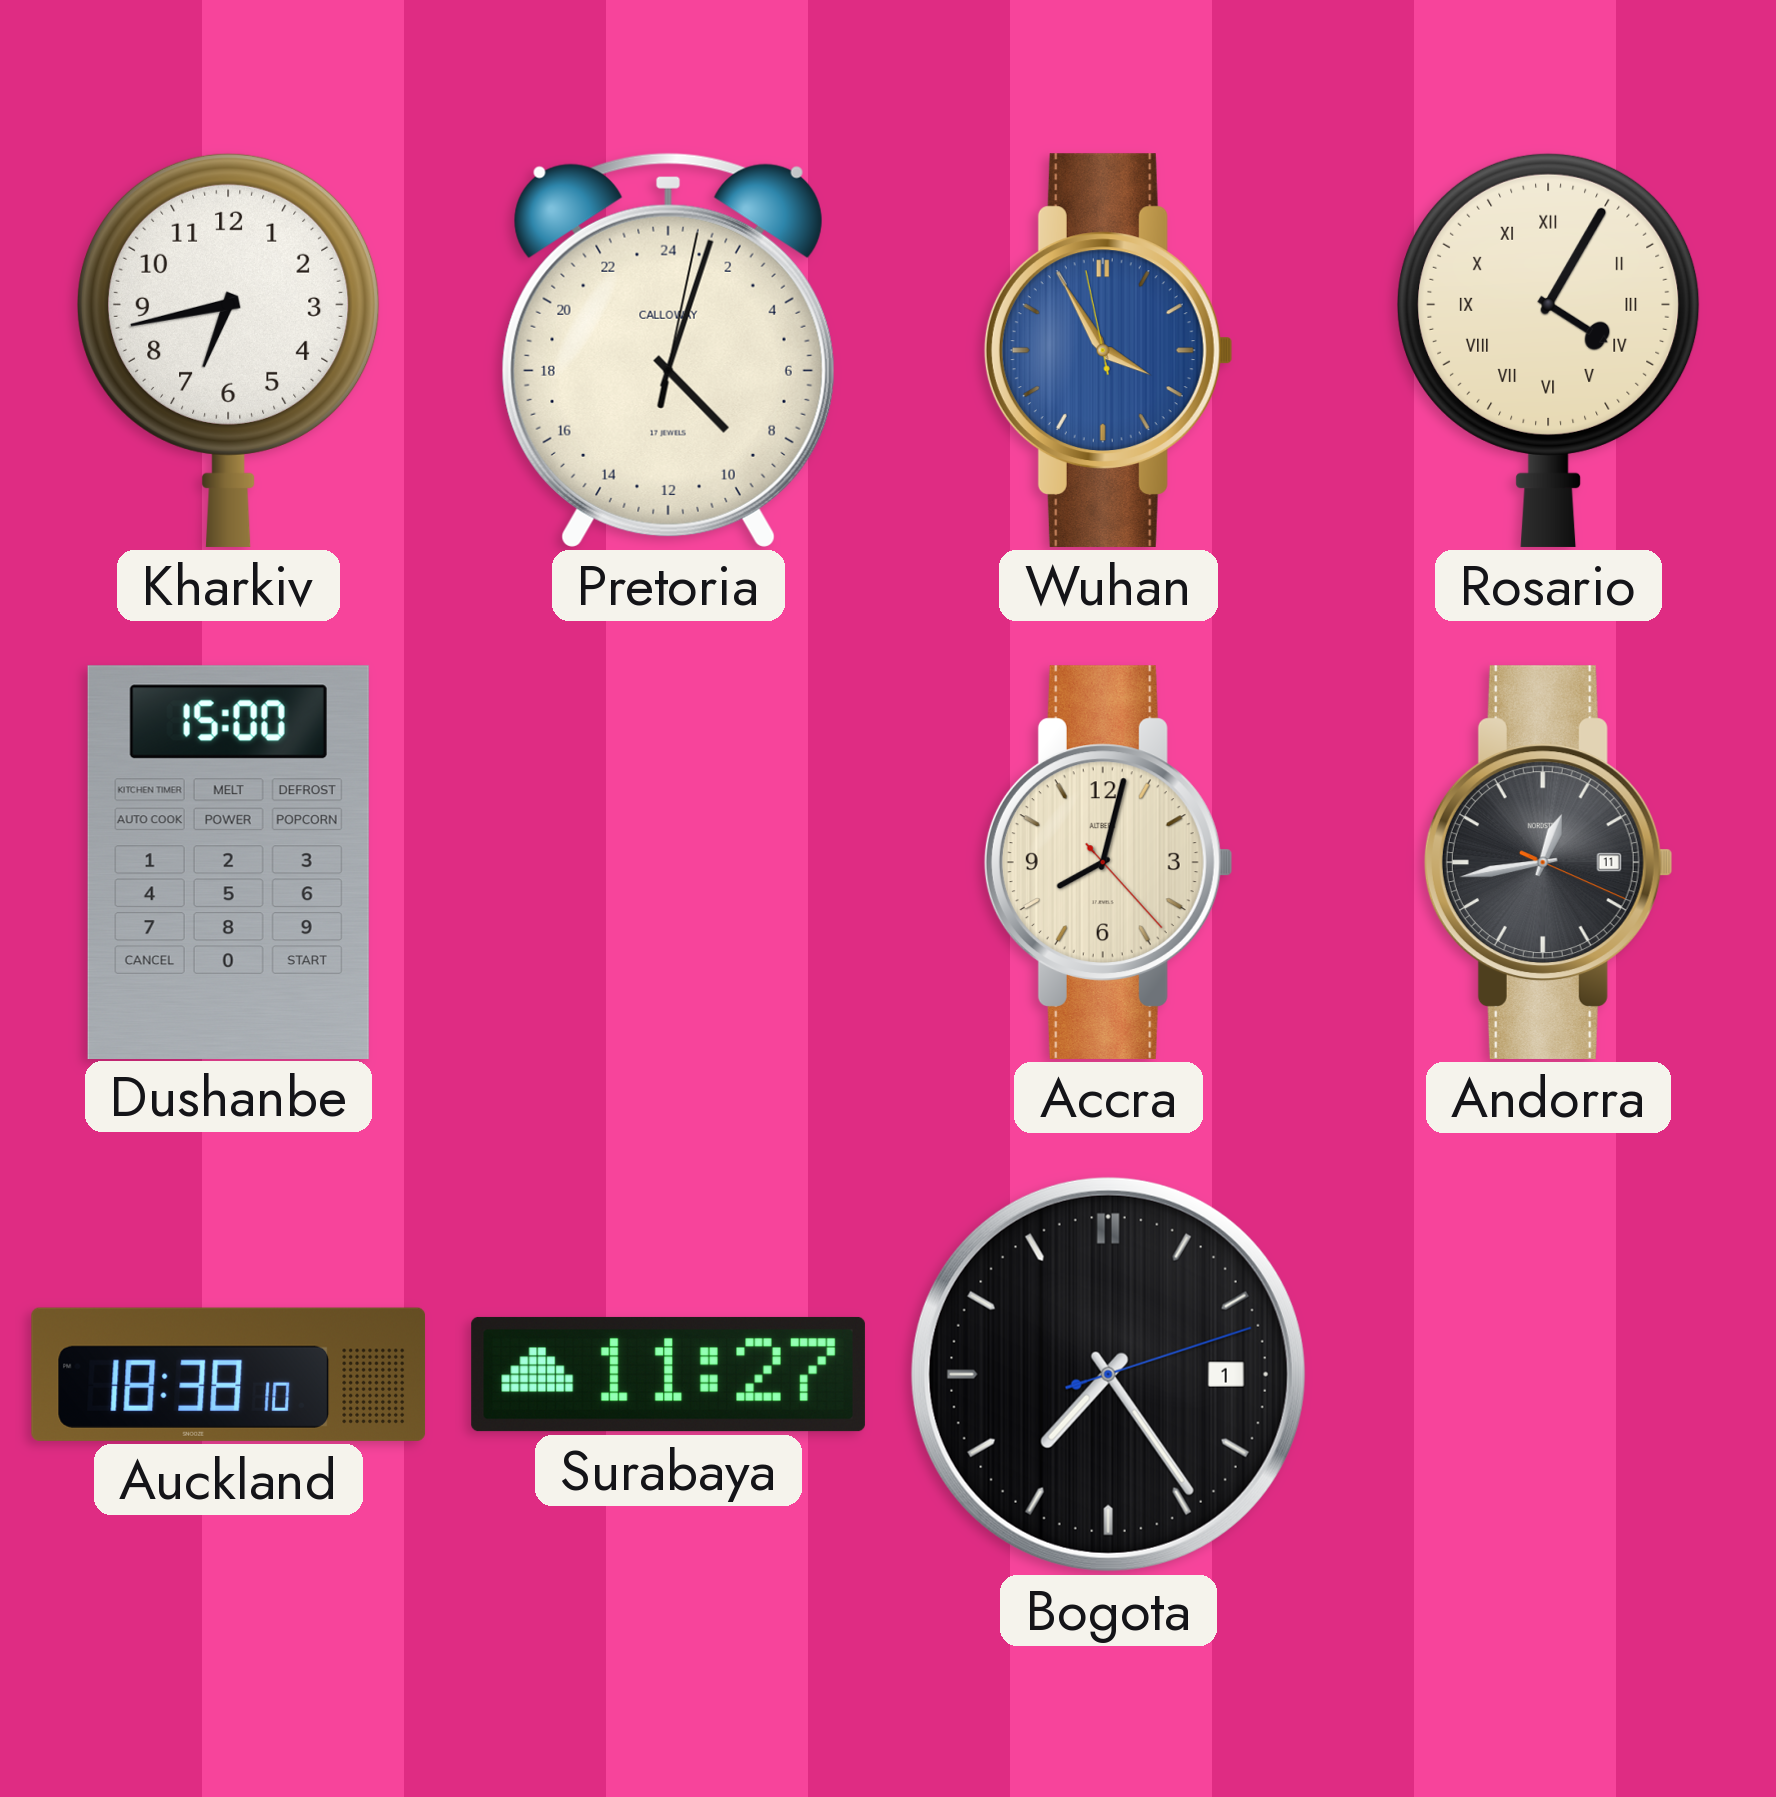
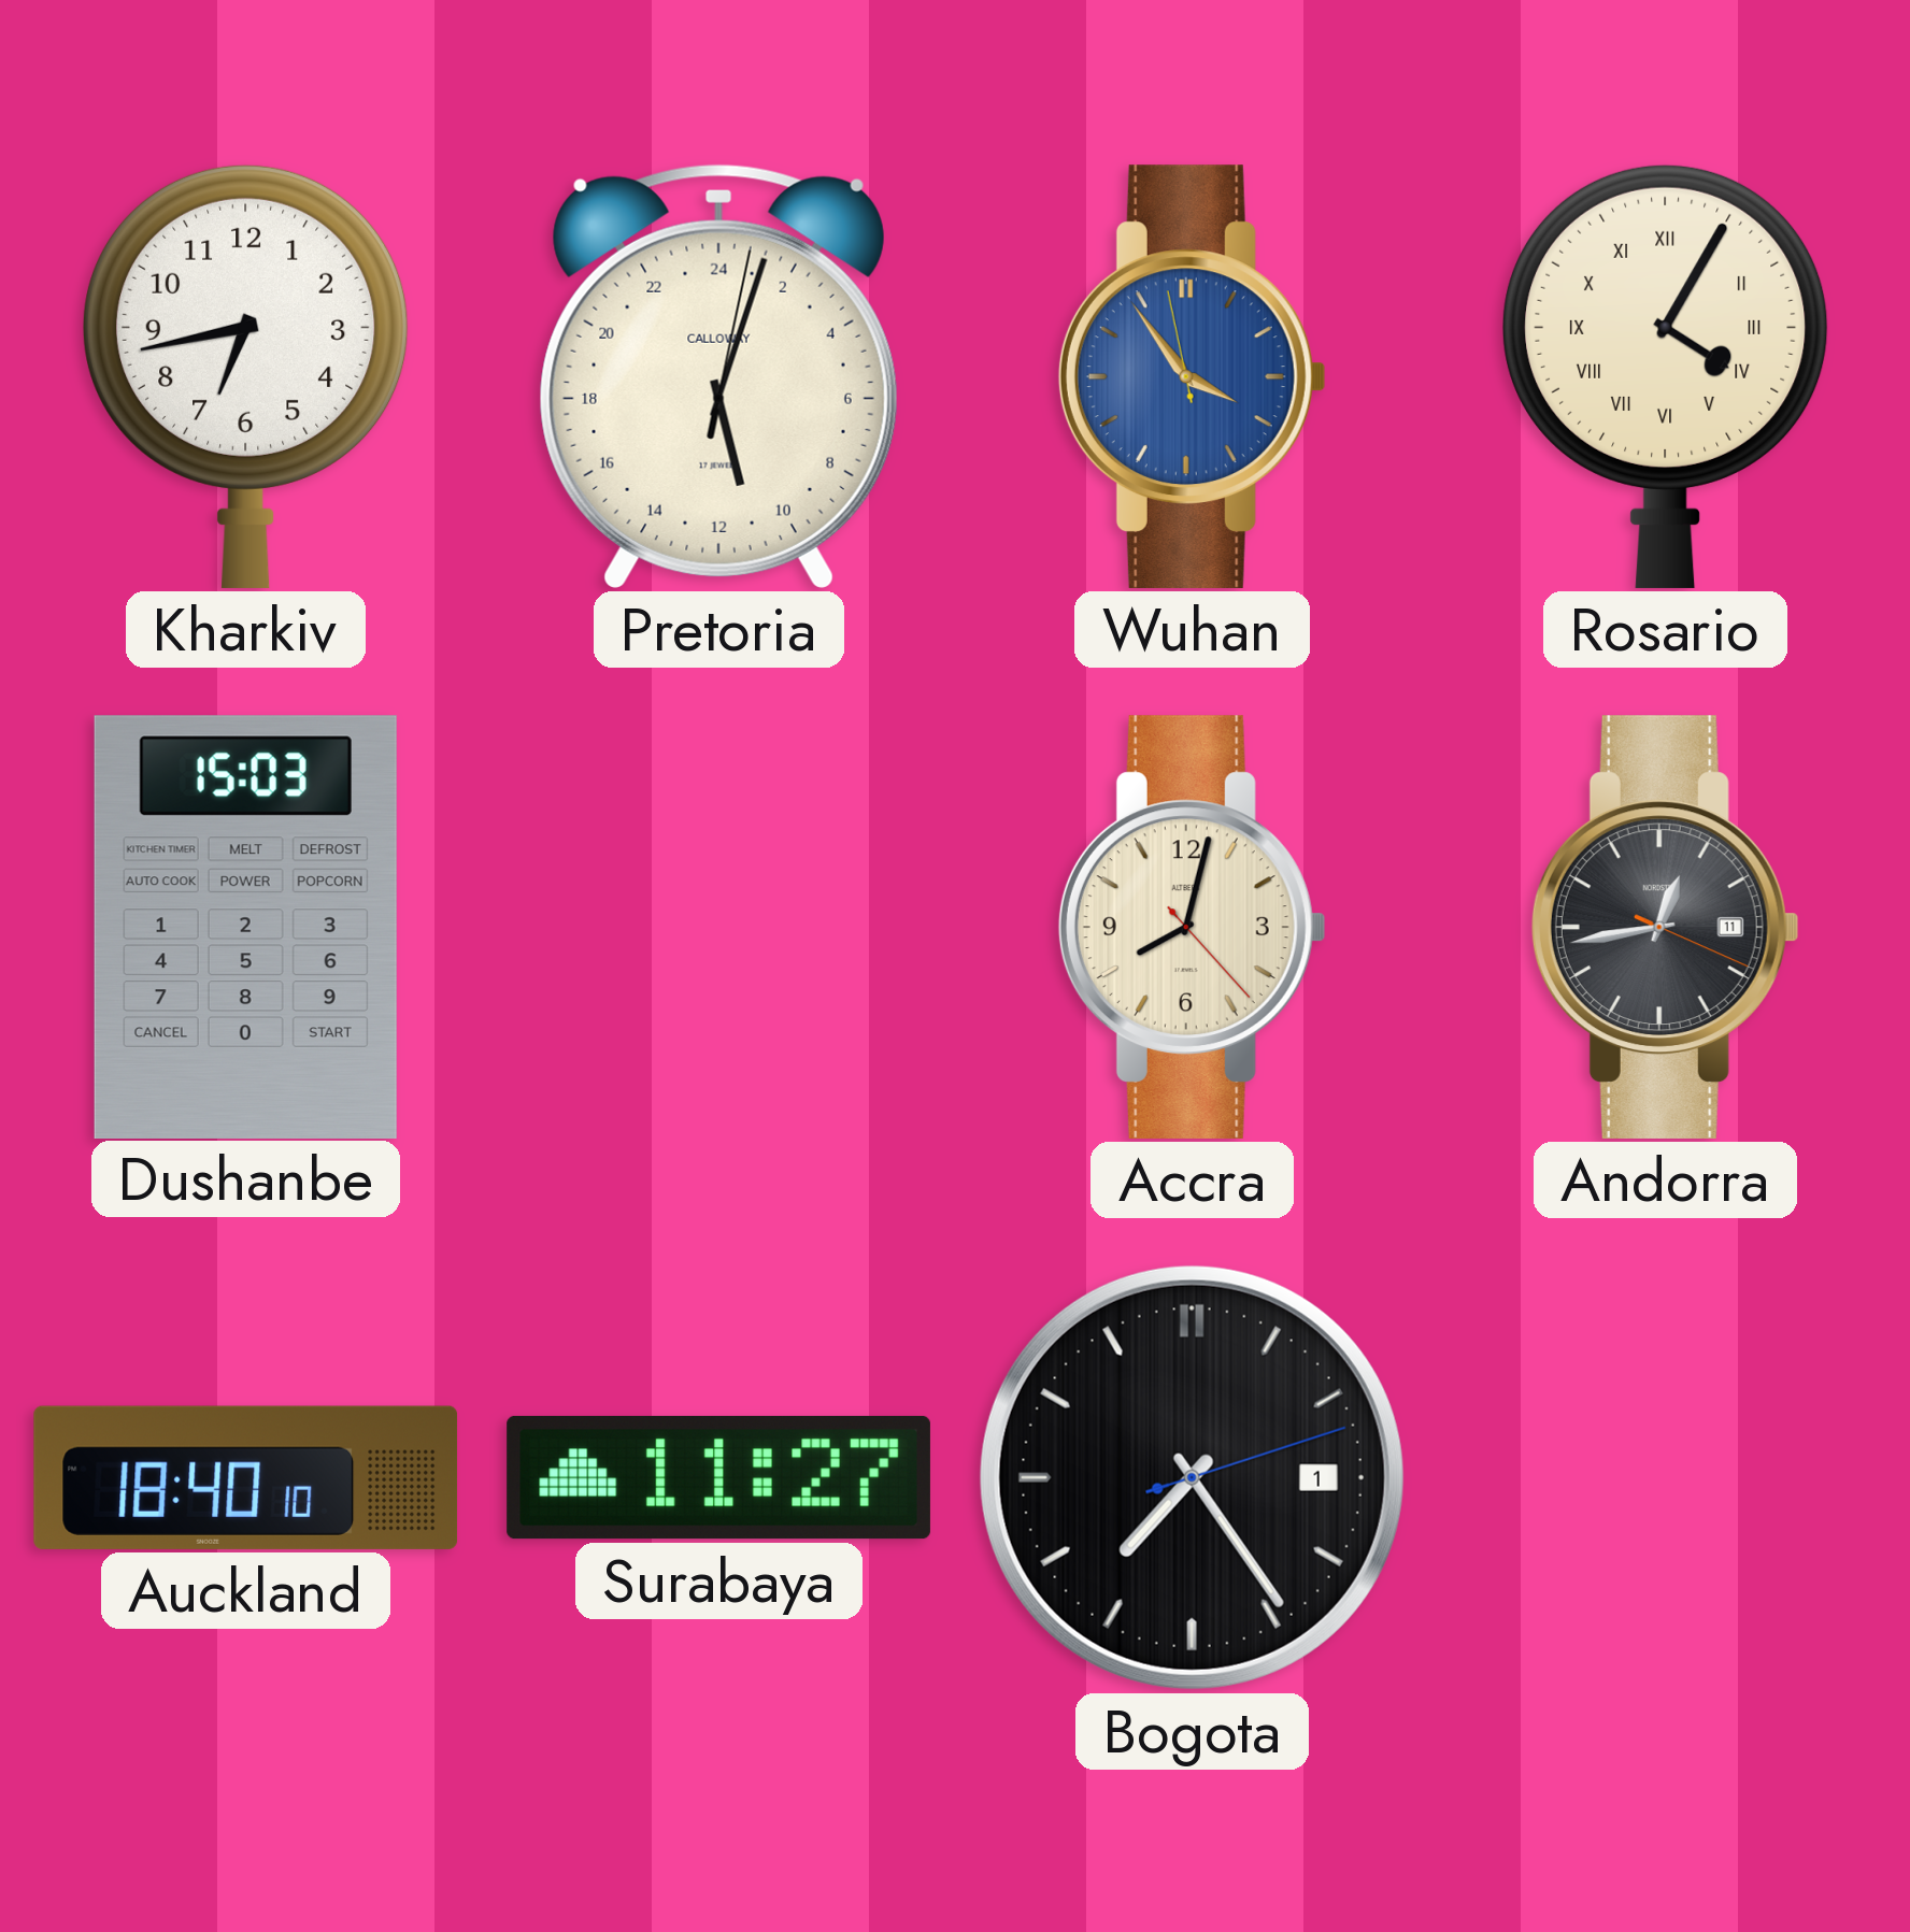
Pretoria: 9:03 -> 11:03 (718, 376)
Wuhan: 3:54 -> 3:53 (1192, 376)
Dushanbe: 15:00 -> 15:03 (245, 927)
Auckland: 18:38 -> 18:40 (246, 1477)
